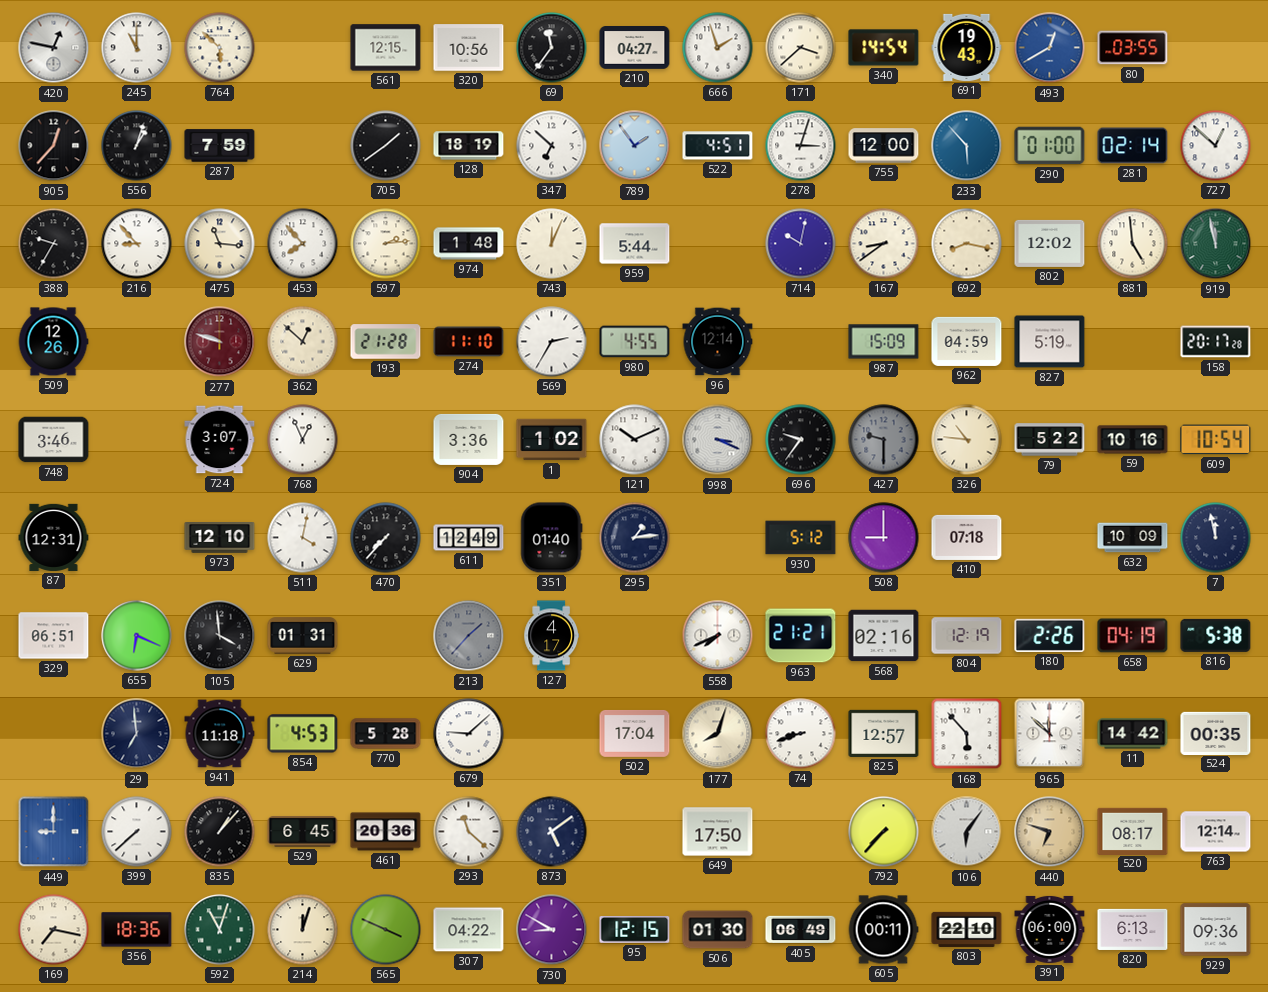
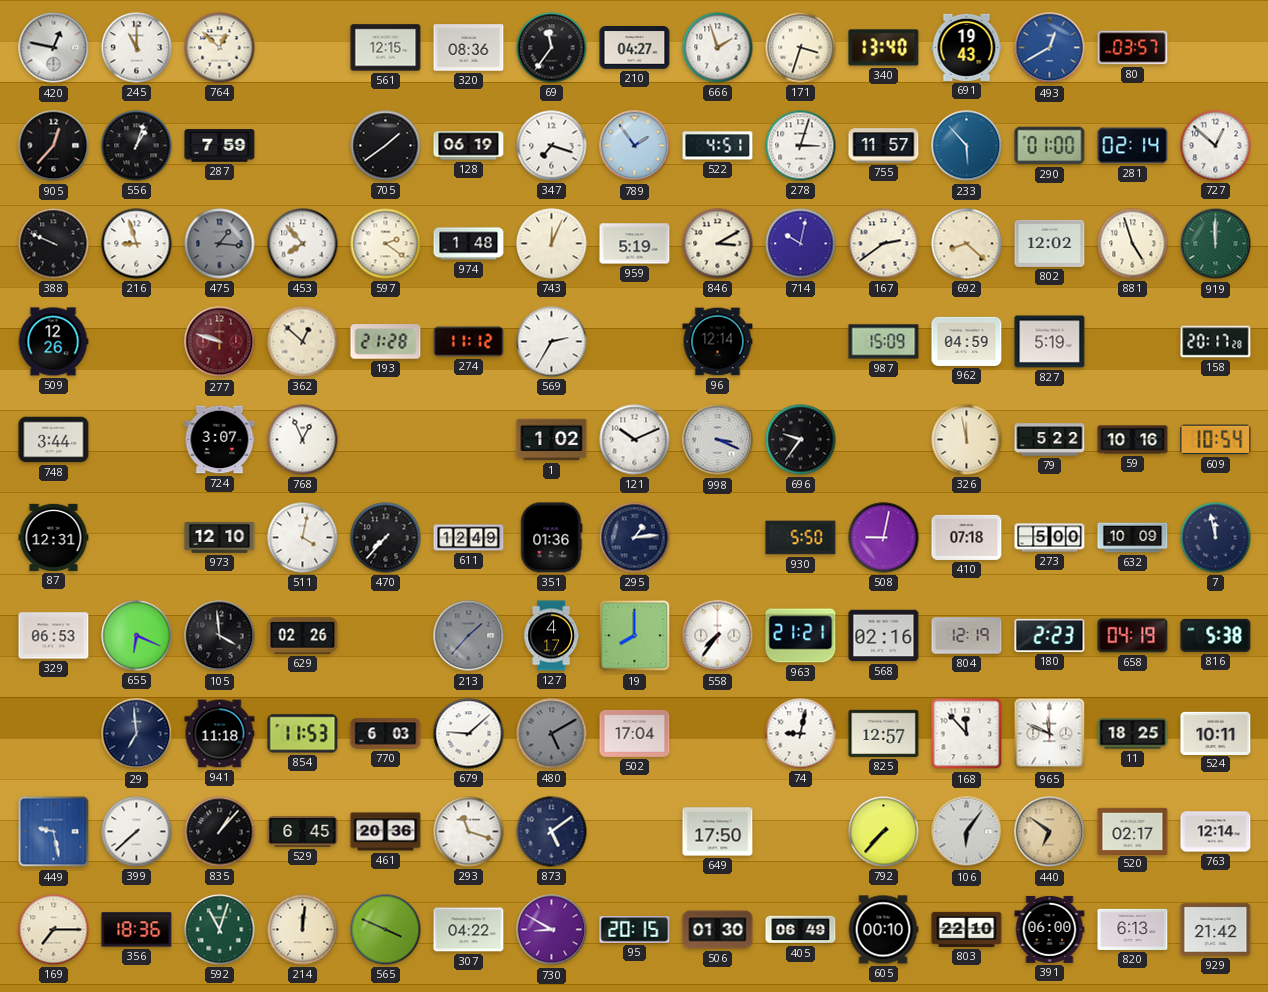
764: 5:52 -> 12:52 (220, 48)
320: 10:56 -> 08:36 (469, 48)
171: 3:38 -> 3:33 (801, 48)
340: 14:54 -> 13:40 (884, 48)
80: 03:55 -> 03:57 (1133, 48)
128: 18:19 -> 06:19 (469, 146)
347: 6:52 -> 7:18 (552, 146)
755: 12:00 -> 11:57 (884, 146)
388: 9:35 -> 9:49 (54, 244)
216: 8:53 -> 8:57 (137, 244)
475: 11:16 -> 1:16 (220, 244)
475 dial: cream -> grey (220, 244)
597: 2:14 -> 2:21 (386, 244)
959: 5:44 -> 5:19 (635, 244)
846: none -> 3:10 (718, 244)
167: 8:39 -> 2:39 (884, 244)
692: 8:17 -> 8:22 (967, 244)
881: 4:59 -> 4:57 (1133, 244)
919: 11:58 -> 12:00 (1216, 244)
274: 11:10 -> 11:12 (469, 342)
980: 4:55 -> none (635, 342)
748: 3:46 -> 3:44 (54, 440)
904: 3:36 -> none (469, 439)
427: 9:30 -> none (884, 440)
326: 10:46 -> 11:58 (967, 440)
351: 01:40 -> 01:36 (551, 538)
930: 5:12 -> 5:50 (801, 538)
508: 9:00 -> 9:02 (884, 538)
273: none -> 5:00 (1050, 538)
329: 06:51 -> 06:53 (54, 636)
629: 01:31 -> 02:26 (303, 636)
19: none -> 8:00 (635, 636)
558: 7:41 -> 7:36 (718, 636)
180: 2:26 -> 2:23 (1050, 635)
854: 4:53 -> 11:53 (303, 734)
770: 5:28 -> 6:03 (386, 734)
480: none -> 5:10 (552, 734)
177: 8:03 -> none (718, 734)
74: 8:42 -> 9:02 (801, 734)
168: 5:53 -> 11:53 (967, 734)
965: 11:52 -> 11:49 (1050, 734)
11: 14:42 -> 18:25 (1133, 734)
524: 00:35 -> 10:11 (1216, 733)
449: 9:00 -> 9:28 (54, 832)
293: 11:22 -> 11:18 (469, 832)
440: 6:48 -> 6:51 (1050, 832)
520: 08:17 -> 02:17 (1133, 831)
169: 7:17 -> 7:15 (54, 930)
214: 12:03 -> 12:01 (303, 930)
95: 12:15 -> 20:15 (635, 930)
605: 00:11 -> 00:10 (883, 930)
929: 09:36 -> 21:42 (1216, 930)
